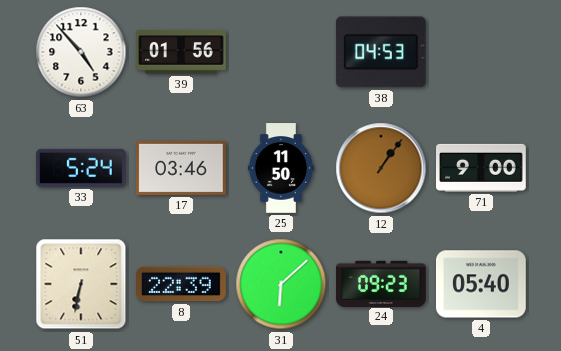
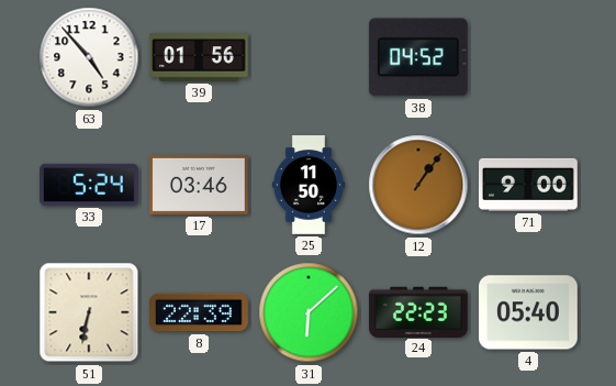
38: 04:53 -> 04:52 (418, 57)
24: 09:23 -> 22:23 (419, 311)
